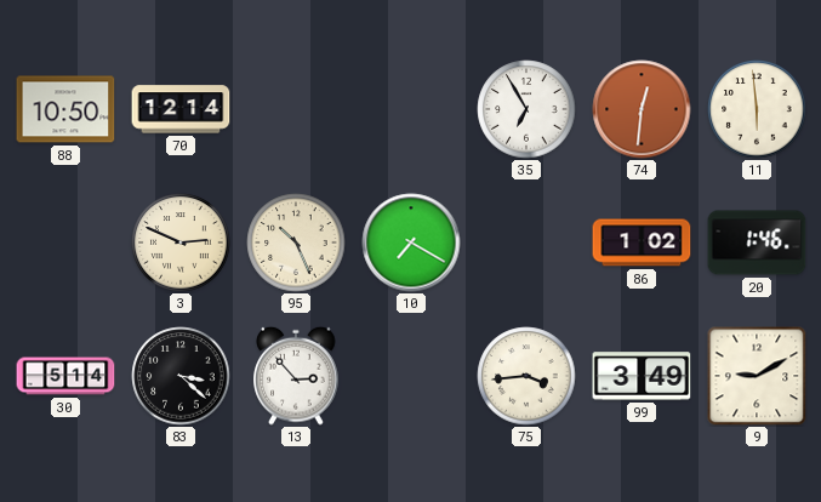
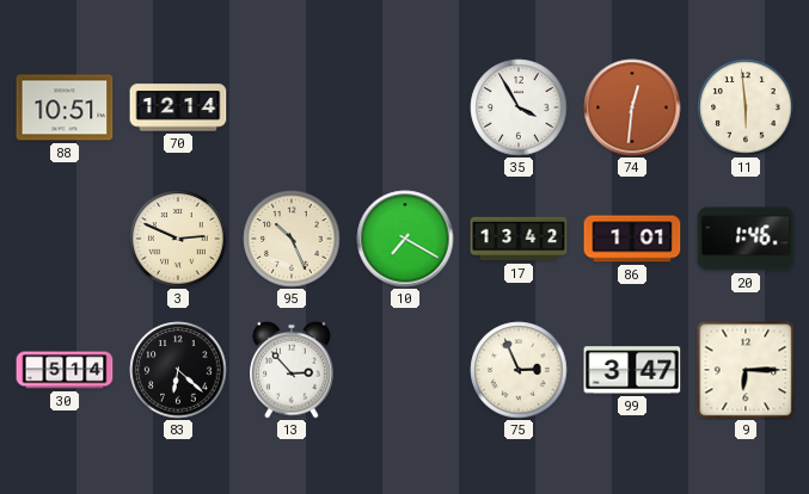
88: 10:50 -> 10:51 (65, 107)
35: 6:55 -> 3:55 (519, 107)
17: none -> 13:42 (519, 239)
86: 1:02 -> 1:01 (632, 239)
83: 3:22 -> 6:22 (178, 370)
75: 3:44 -> 2:56 (519, 370)
99: 3:49 -> 3:47 (632, 370)
9: 9:10 -> 6:15 (746, 370)
